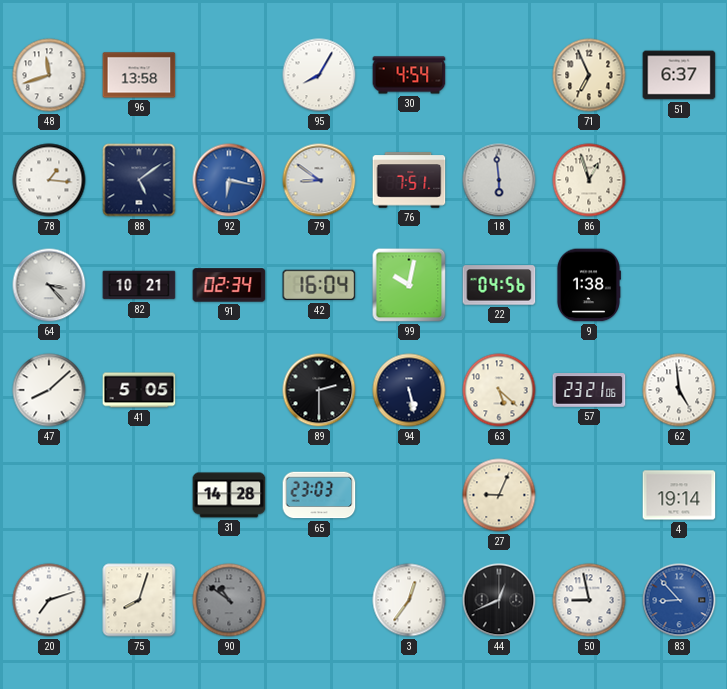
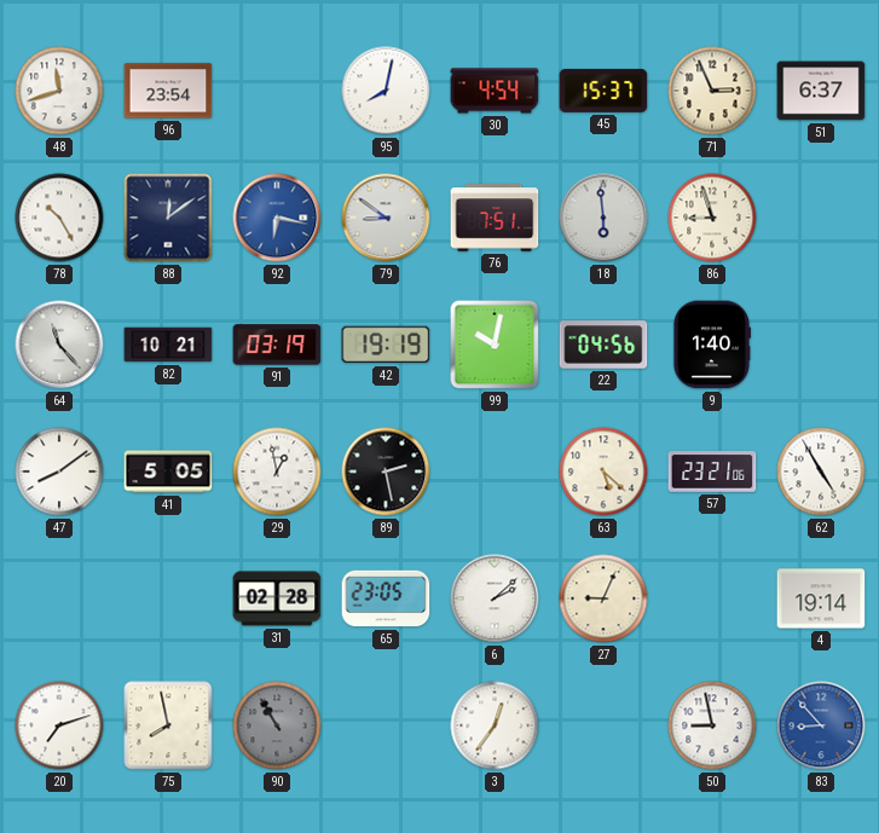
96: 13:58 -> 23:54 (168, 91)
95: 8:05 -> 8:02 (386, 91)
45: none -> 15:37 (603, 91)
71: 6:56 -> 2:56 (712, 91)
78: 1:16 -> 10:25 (59, 218)
88: 5:09 -> 12:09 (168, 218)
86: 12:57 -> 8:57 (712, 218)
64: 3:23 -> 11:23 (59, 345)
91: 02:34 -> 03:19 (277, 345)
42: 16:04 -> 19:19 (386, 345)
9: 1:38 -> 1:40 (711, 345)
47: 8:08 -> 8:09 (59, 472)
29: none -> 12:58 (277, 472)
89: 2:30 -> 2:28 (386, 472)
94: 5:28 -> none (409, 390)
62: 4:59 -> 4:55 (821, 472)
31: 14:28 -> 02:28 (277, 598)
65: 23:03 -> 23:05 (386, 598)
6: none -> 2:08 (495, 598)
75: 8:03 -> 7:58 (168, 725)
90: 10:51 -> 10:55 (277, 725)
44: 12:41 -> none (499, 600)
